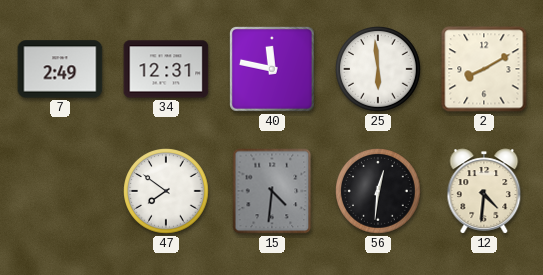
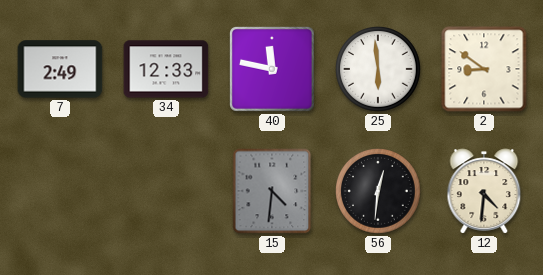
34: 12:31 -> 12:33 (166, 69)
2: 8:10 -> 8:51 (484, 69)
47: 7:51 -> none (167, 192)
